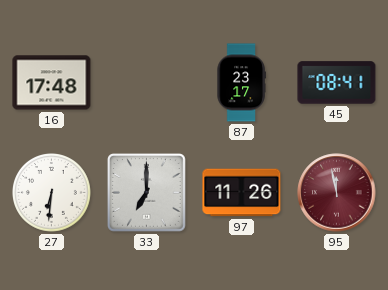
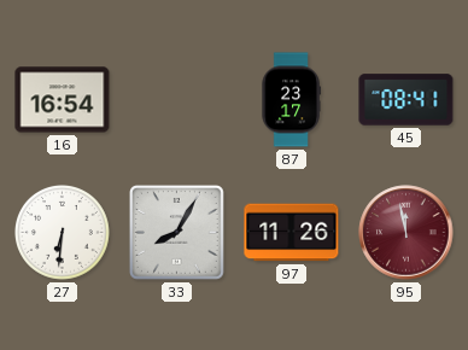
16: 17:48 -> 16:54 (63, 100)
33: 7:00 -> 8:05 (177, 233)
